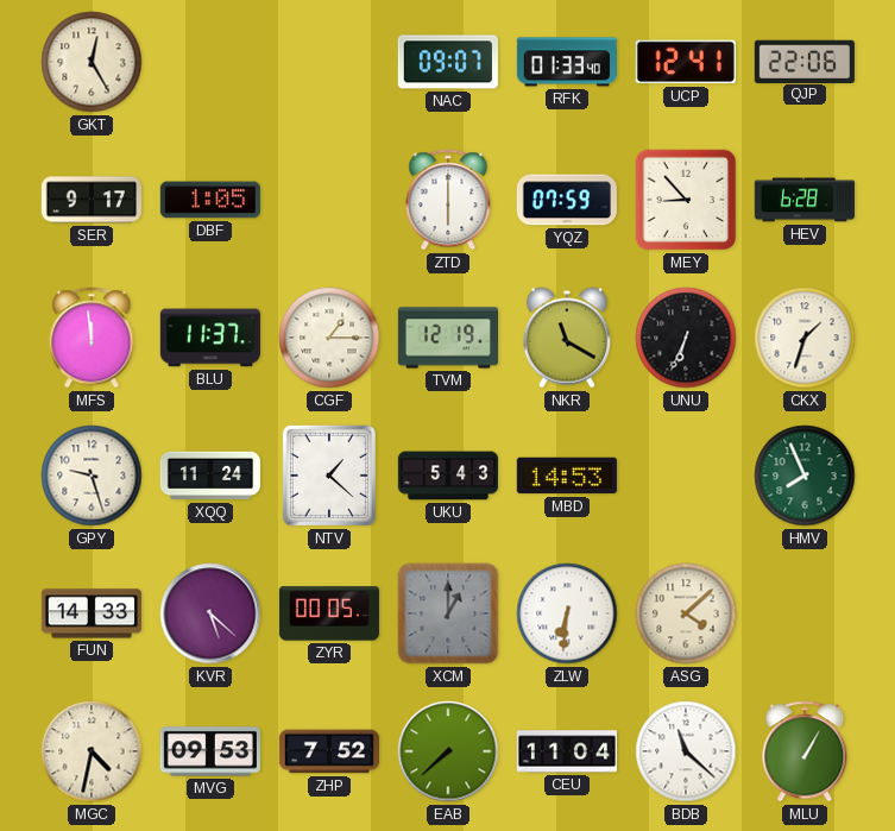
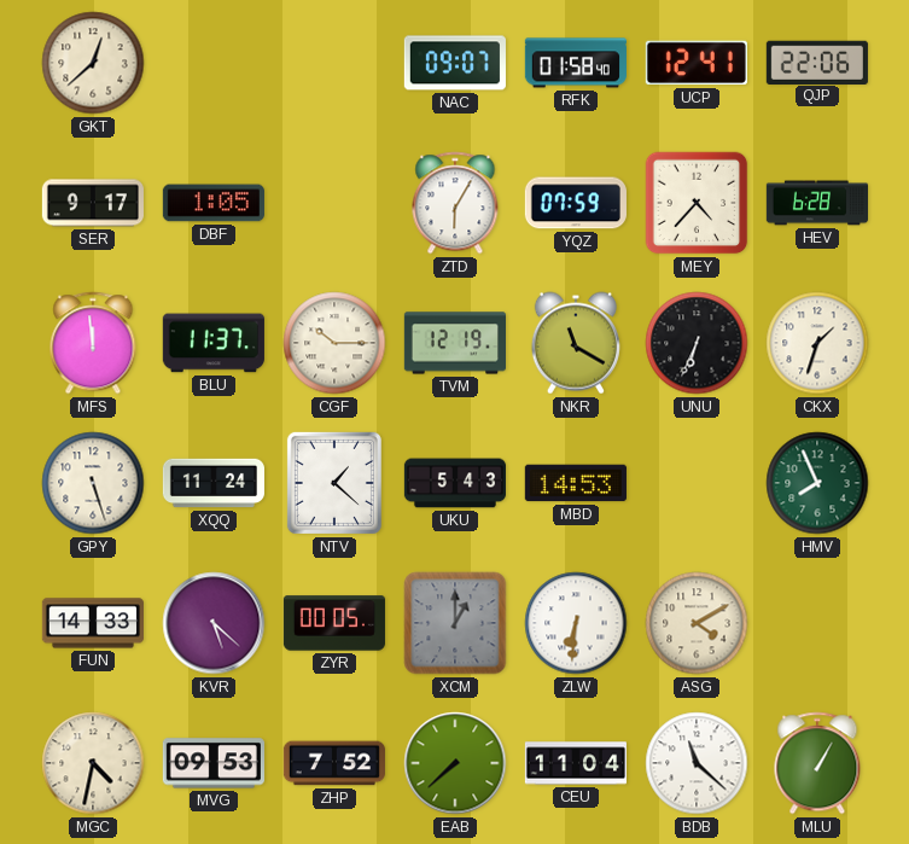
GKT: 12:25 -> 12:38 (93, 63)
RFK: 01:33 -> 01:58 (576, 63)
ZTD: 6:00 -> 6:05 (455, 203)
MEY: 8:53 -> 4:37 (697, 203)
CGF: 1:15 -> 10:15 (334, 343)
GPY: 9:27 -> 5:27 (93, 483)
ASG: 4:08 -> 4:10 (697, 623)
